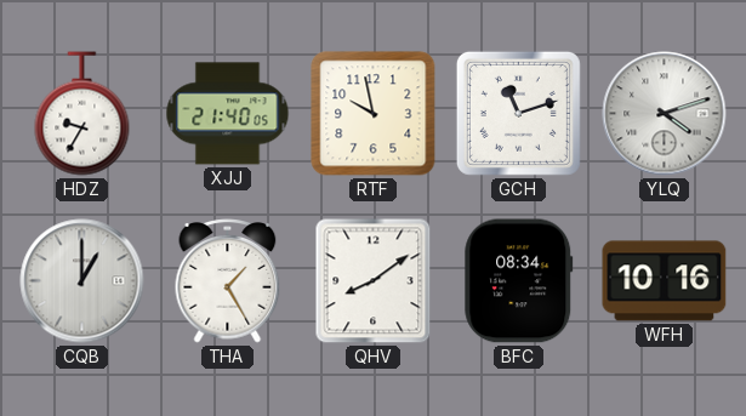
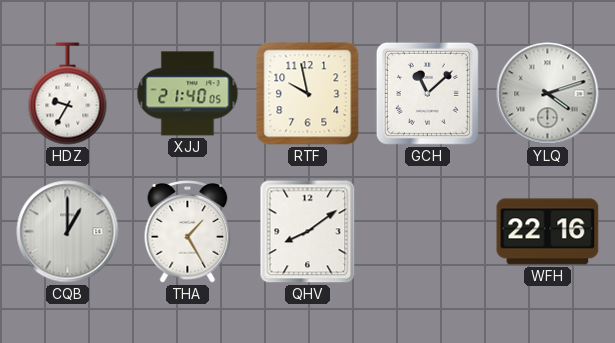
GCH: 11:12 -> 11:08 (427, 93)
BFC: 08:34 -> none (519, 281)
WFH: 10:16 -> 22:16 (548, 232)
